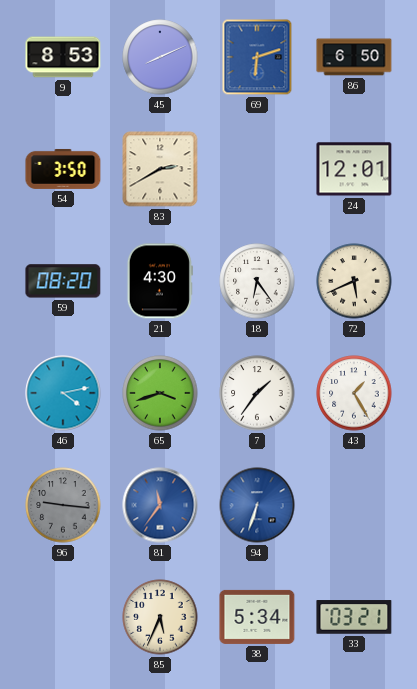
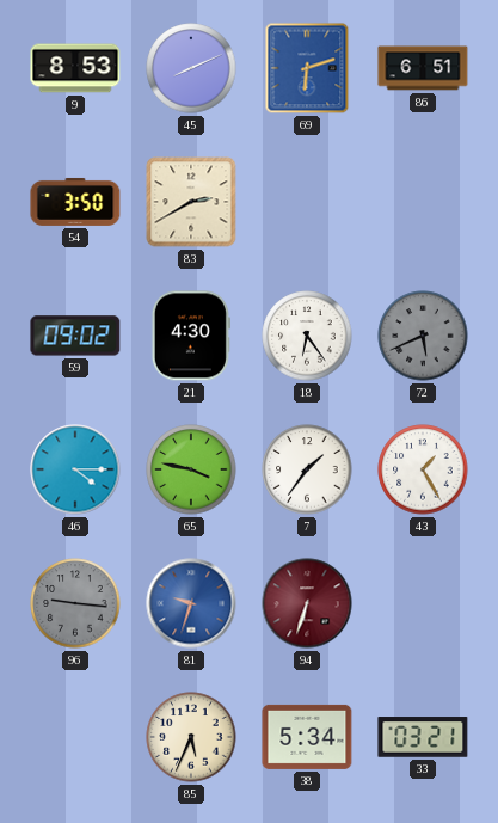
86: 6:50 -> 6:51 (423, 68)
24: 12:01 -> none (354, 169)
59: 08:20 -> 09:02 (75, 336)
72 dial: cream -> grey (423, 336)
46: 4:13 -> 4:15 (75, 469)
65: 3:42 -> 3:47 (191, 469)
81: 11:36 -> 9:33 (191, 603)
94 dial: blue -> burgundy (307, 603)
